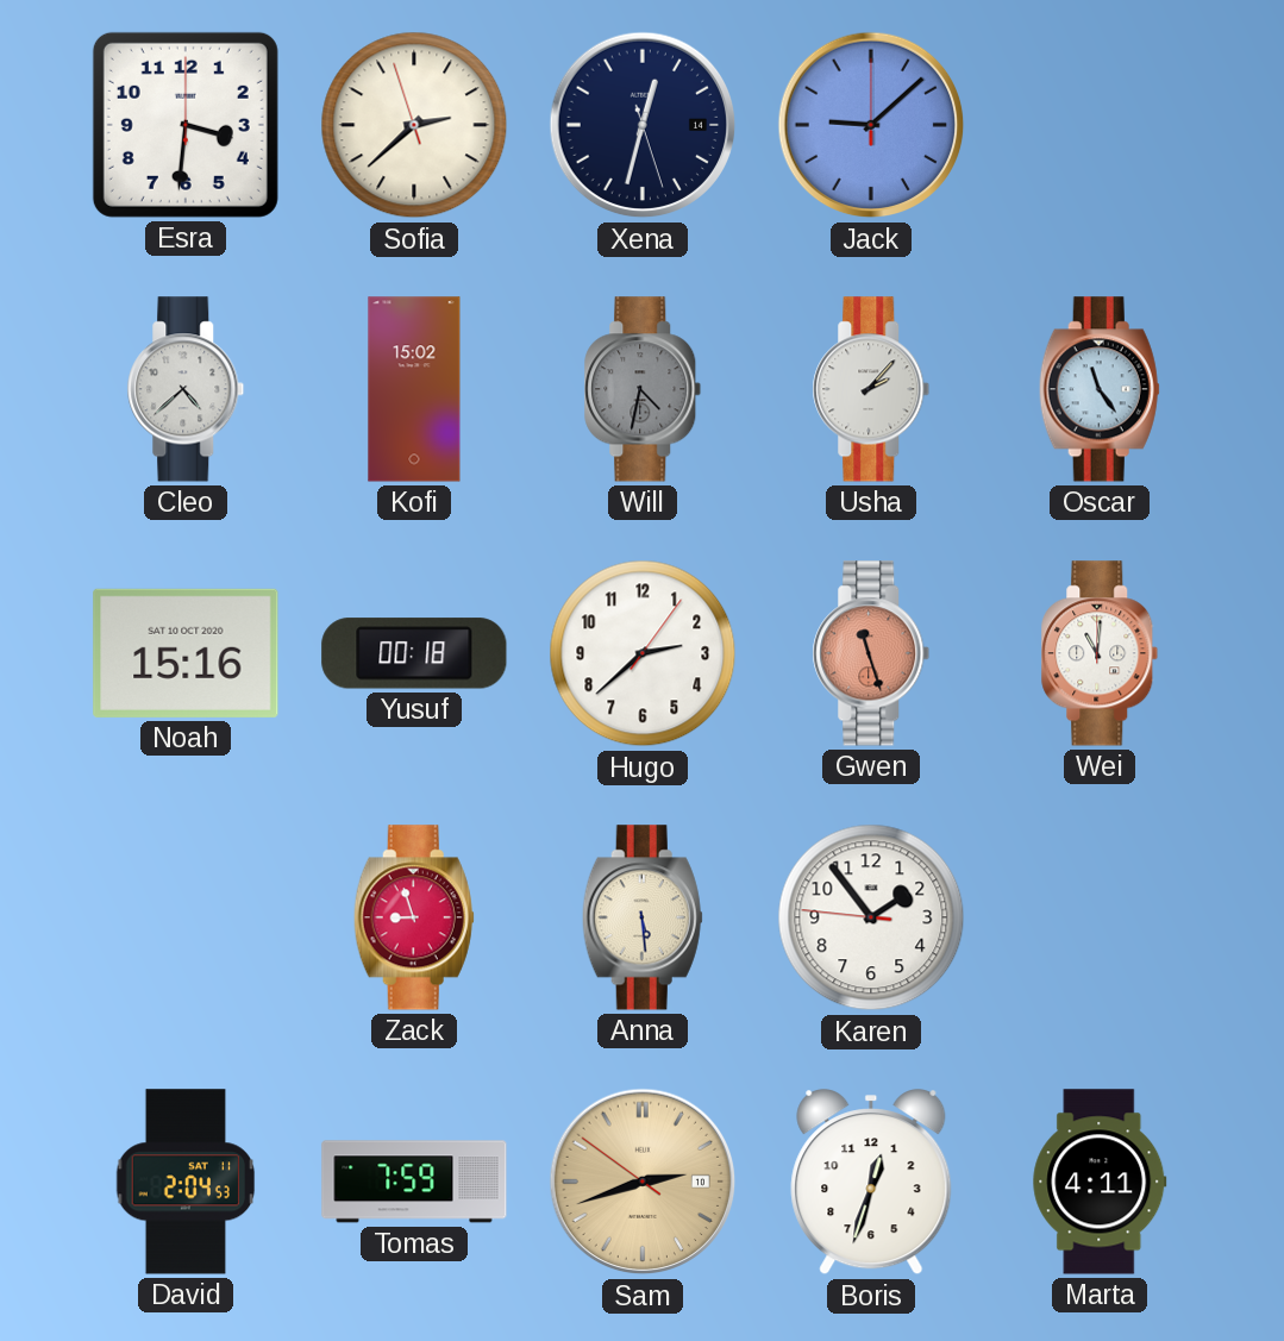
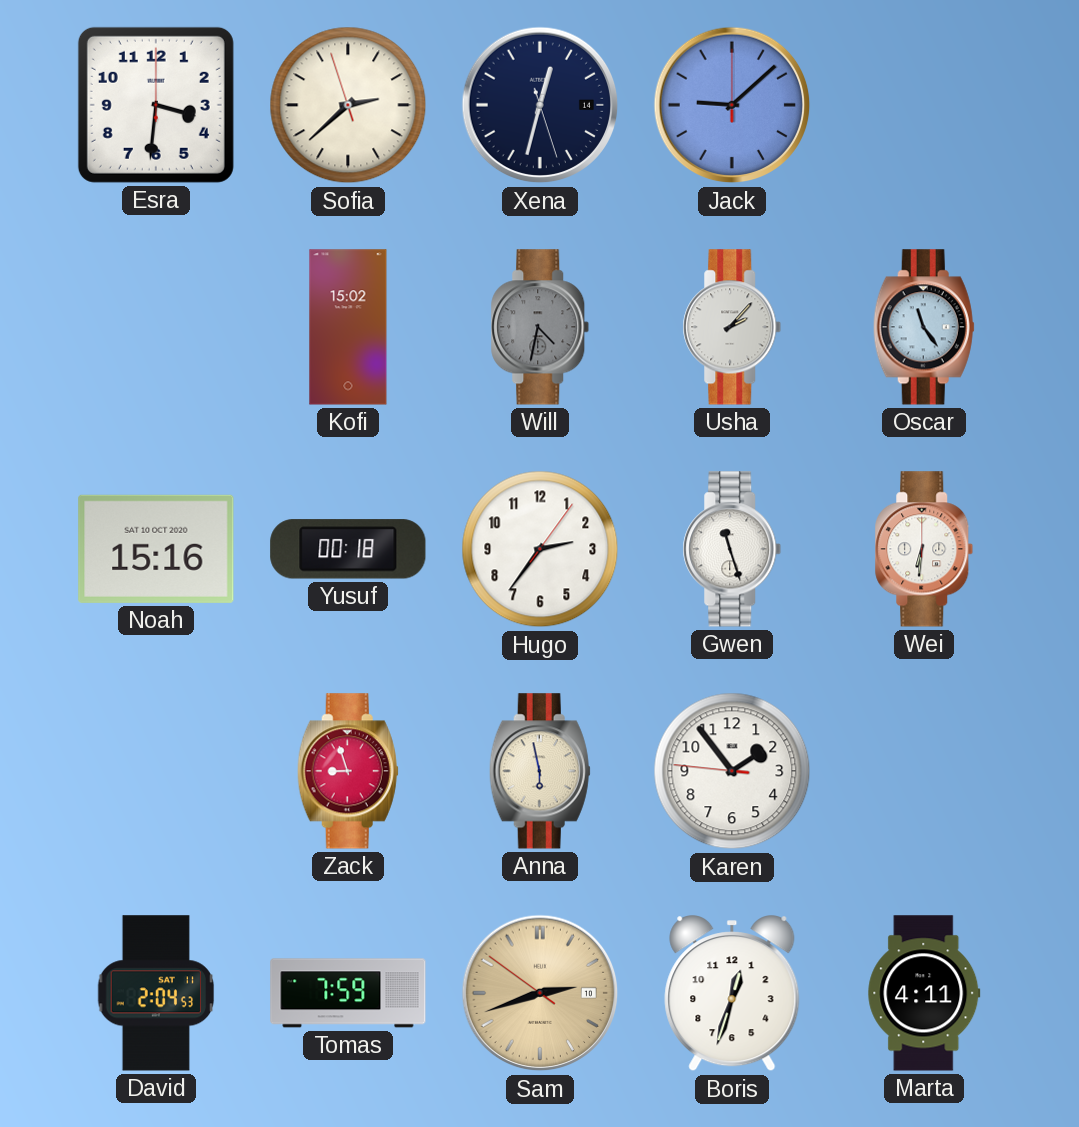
Cleo: 4:38 -> none (186, 389)
Hugo: 2:38 -> 2:36 (540, 549)
Gwen dial: salmon -> white (732, 549)
Wei: 11:01 -> 6:31 (924, 549)
Anna: 5:29 -> 5:58 (540, 771)
